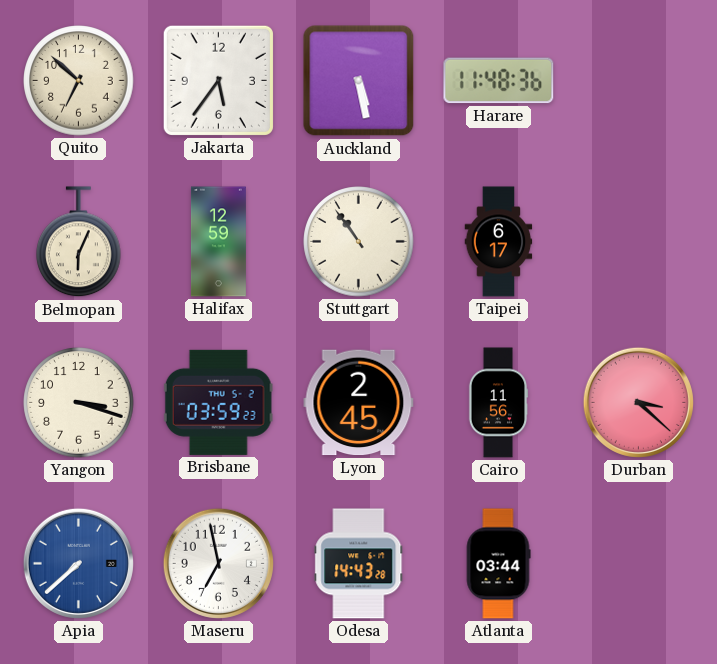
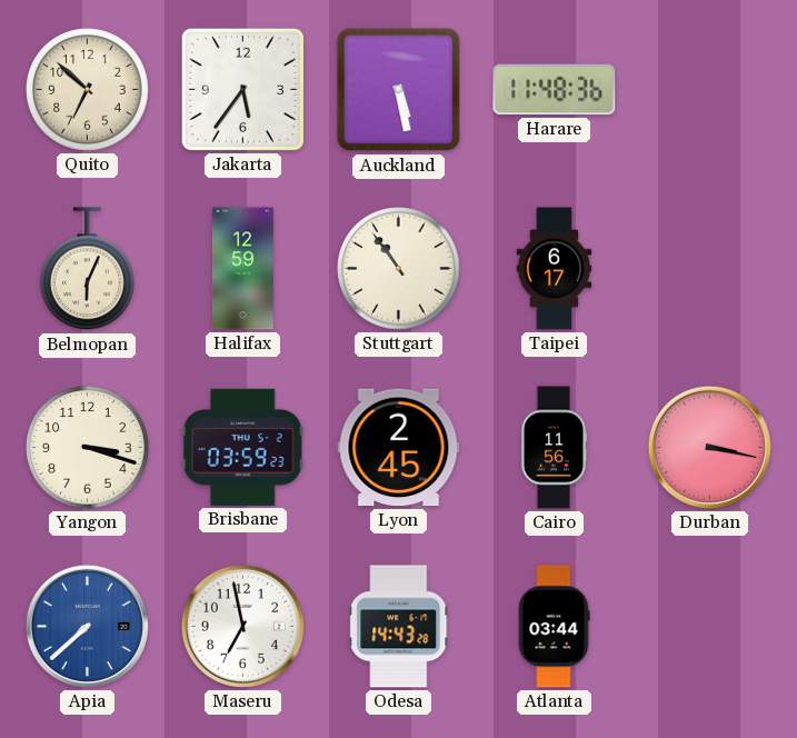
Durban: 3:22 -> 3:17 (709, 447)
